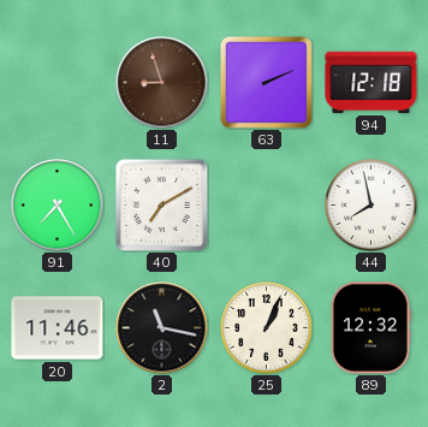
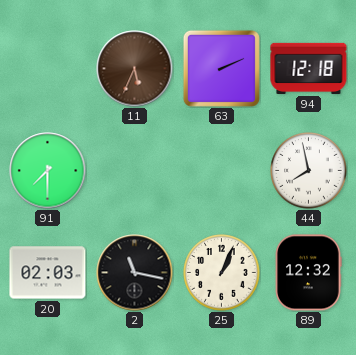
11: 8:57 -> 5:34 (135, 69)
91: 7:25 -> 7:30 (48, 171)
40: 7:10 -> none (161, 204)
20: 11:46 -> 02:03 (48, 273)
